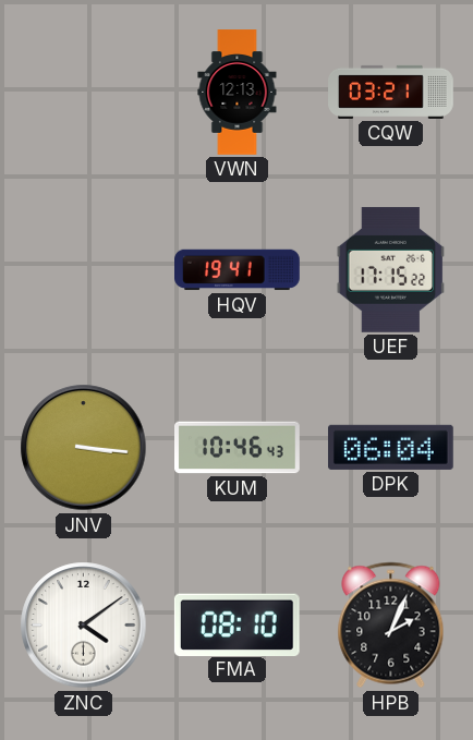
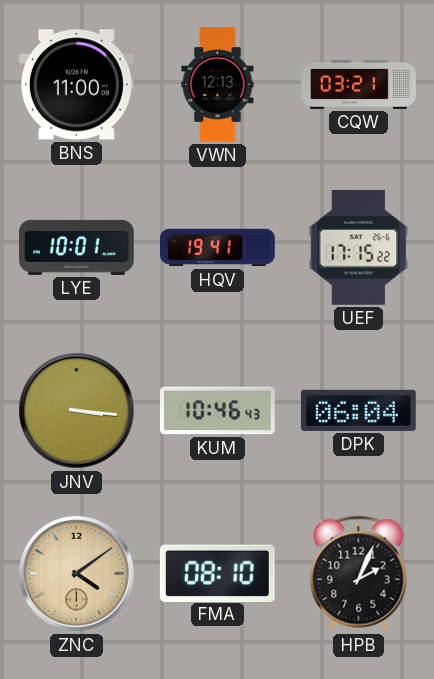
BNS: none -> 11:00 (76, 85)
LYE: none -> 10:01 (77, 247)
ZNC dial: white -> champagne (77, 574)
